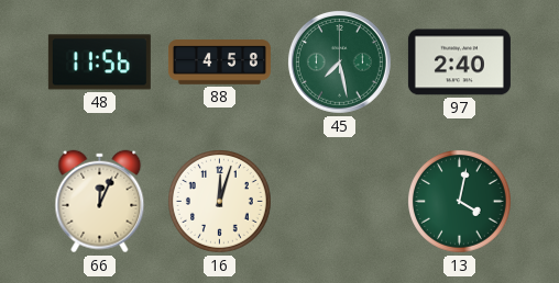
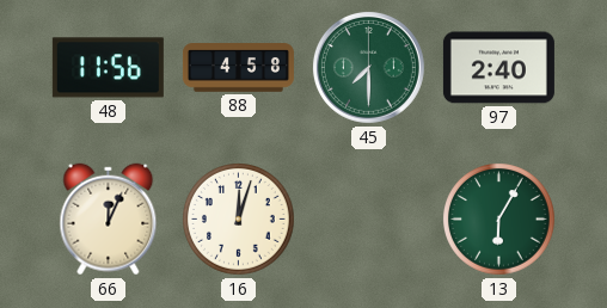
45: 7:28 -> 7:30 (368, 67)
13: 4:02 -> 6:05 (499, 220)
